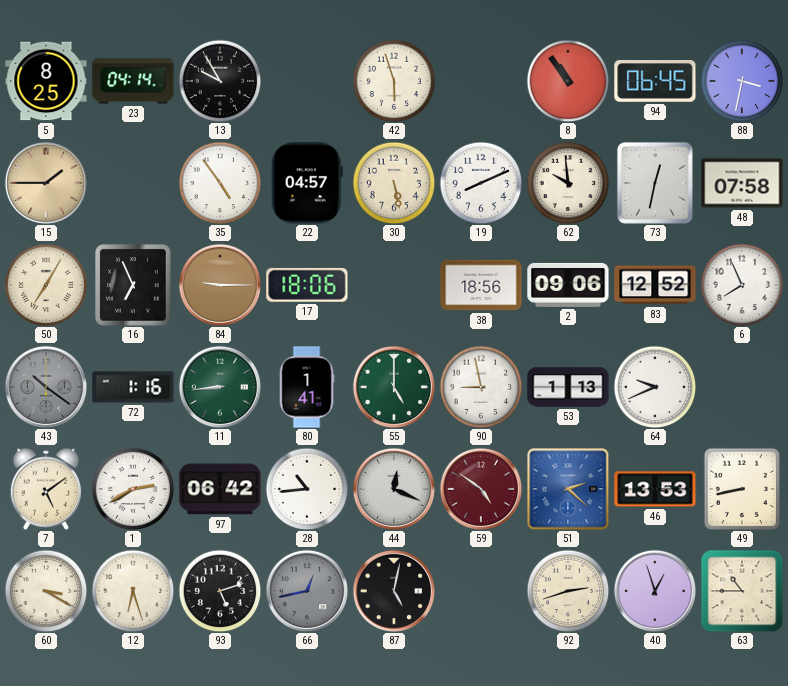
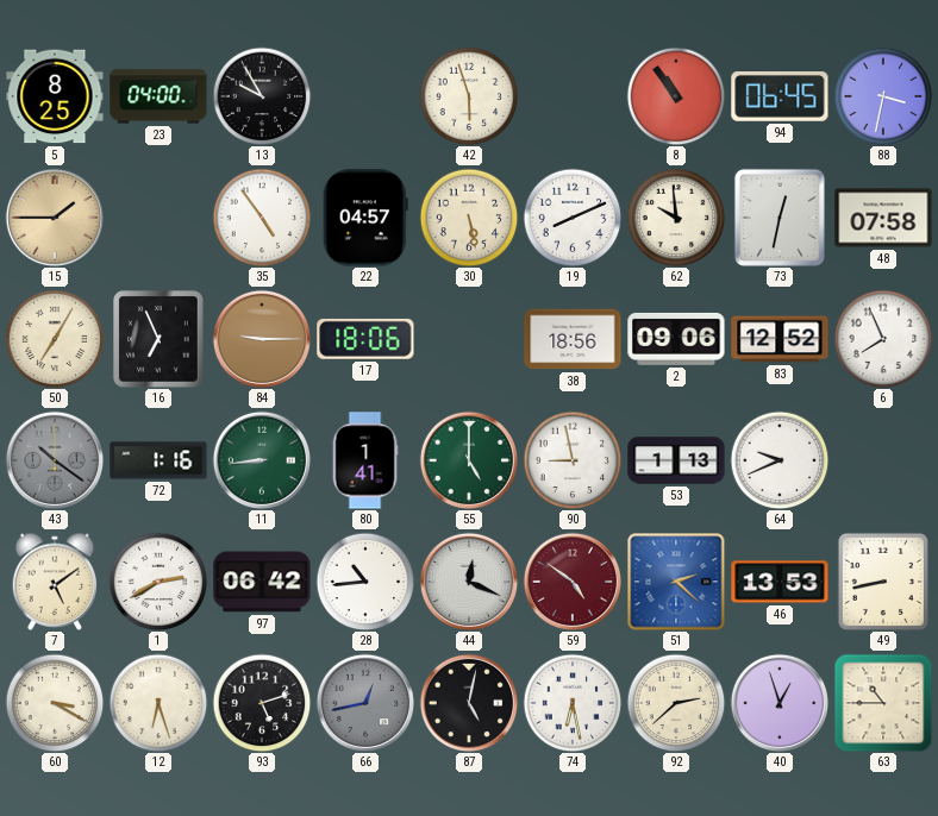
23: 04:14 -> 04:00 (158, 96)
74: none -> 6:28 (573, 703)
92: 2:42 -> 2:38 (676, 703)
